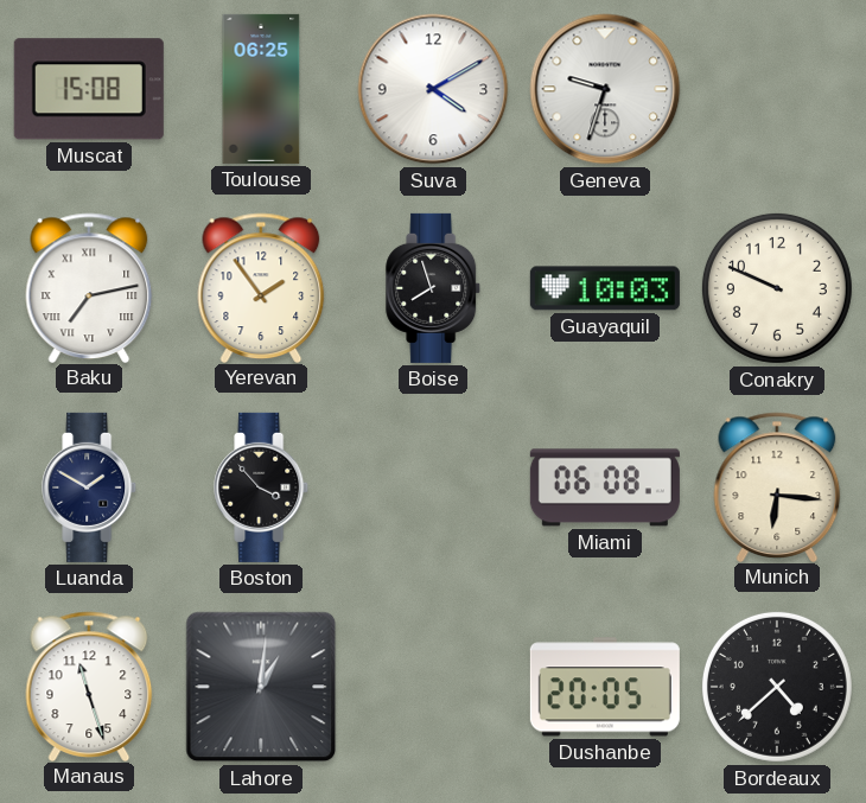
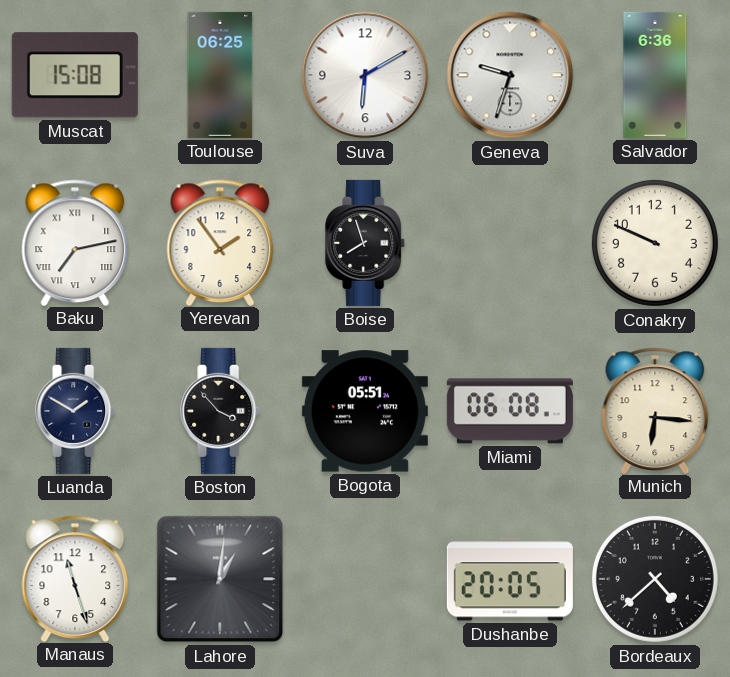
Suva: 4:10 -> 6:10 (365, 75)
Salvador: none -> 6:36 (655, 75)
Guayaquil: 10:03 -> none (605, 288)
Bogota: none -> 05:51 (365, 411)
